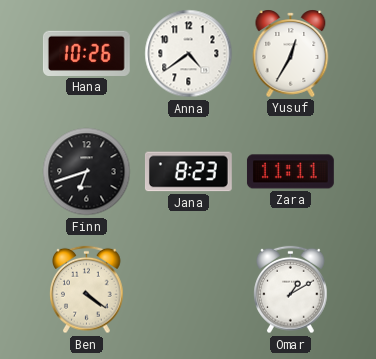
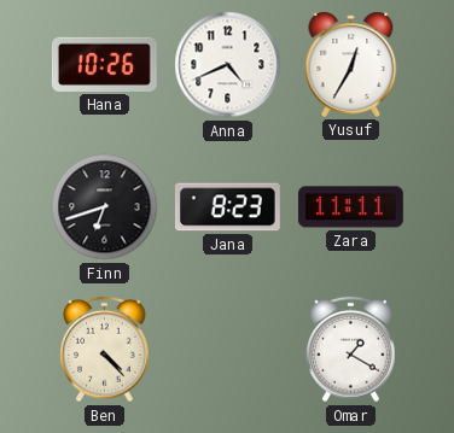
Anna: 4:39 -> 4:41 (228, 65)
Ben: 4:21 -> 4:23 (105, 350)
Omar: 1:10 -> 1:20 (351, 350)
